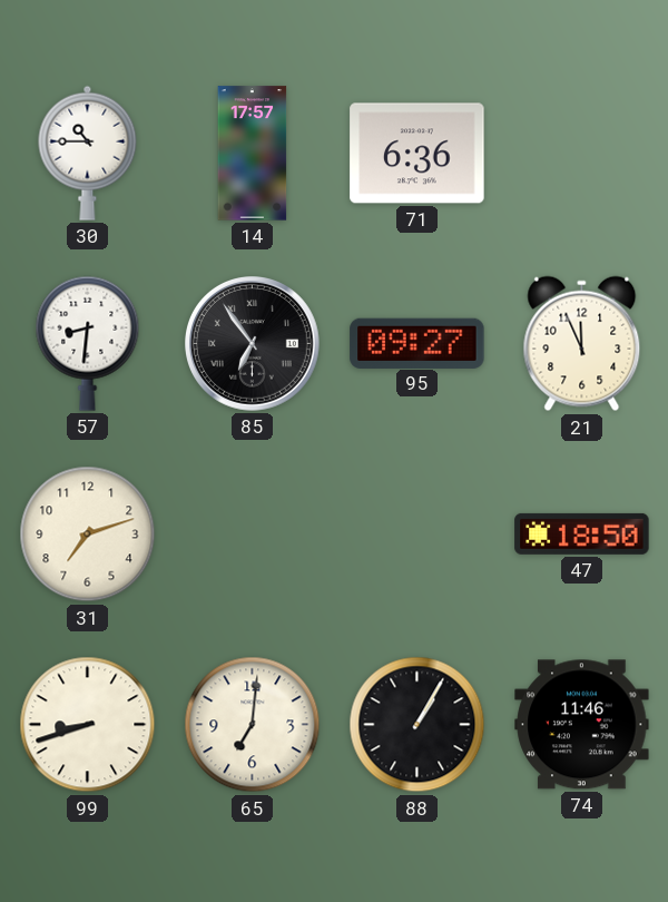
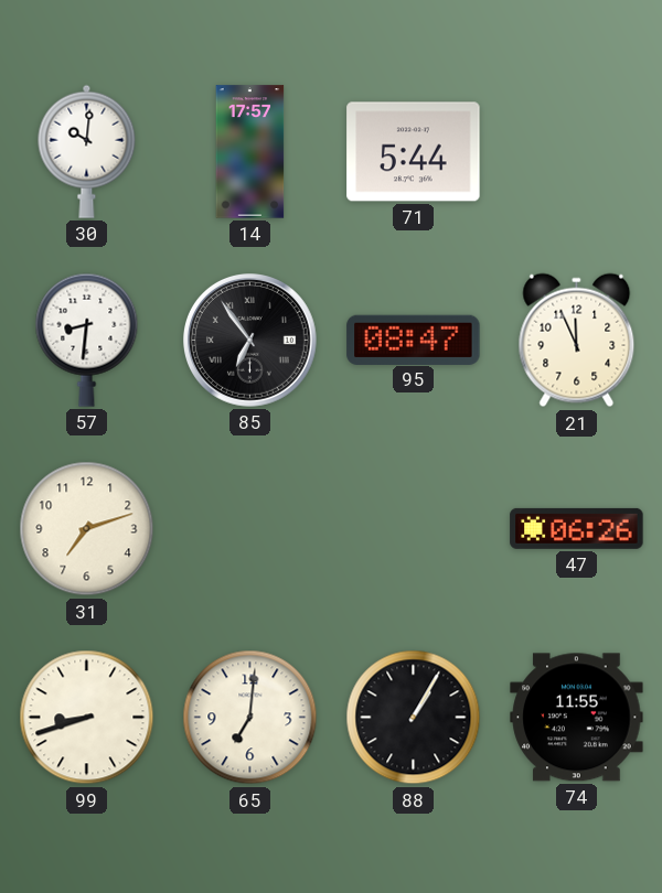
30: 10:45 -> 10:01 (87, 151)
71: 6:36 -> 5:44 (414, 152)
95: 09:27 -> 08:47 (414, 340)
47: 18:50 -> 06:26 (577, 528)
74: 11:46 -> 11:55 (577, 718)
